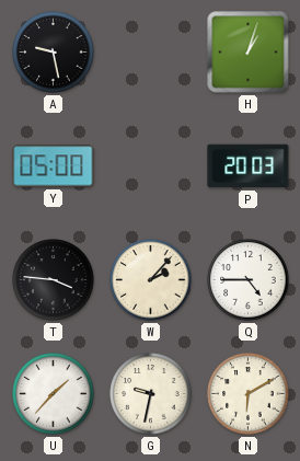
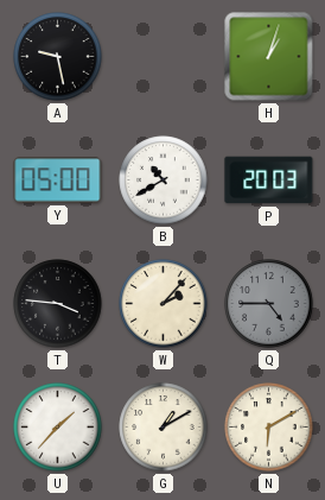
B: none -> 10:40 (164, 181)
Q dial: white -> grey (269, 304)
G: 9:32 -> 1:10 (164, 428)
